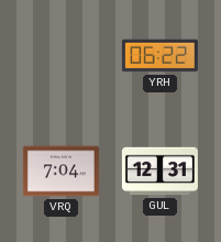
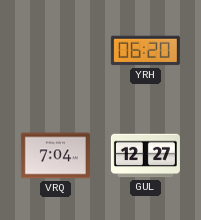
YRH: 06:22 -> 06:20 (145, 51)
GUL: 12:31 -> 12:27 (145, 156)
